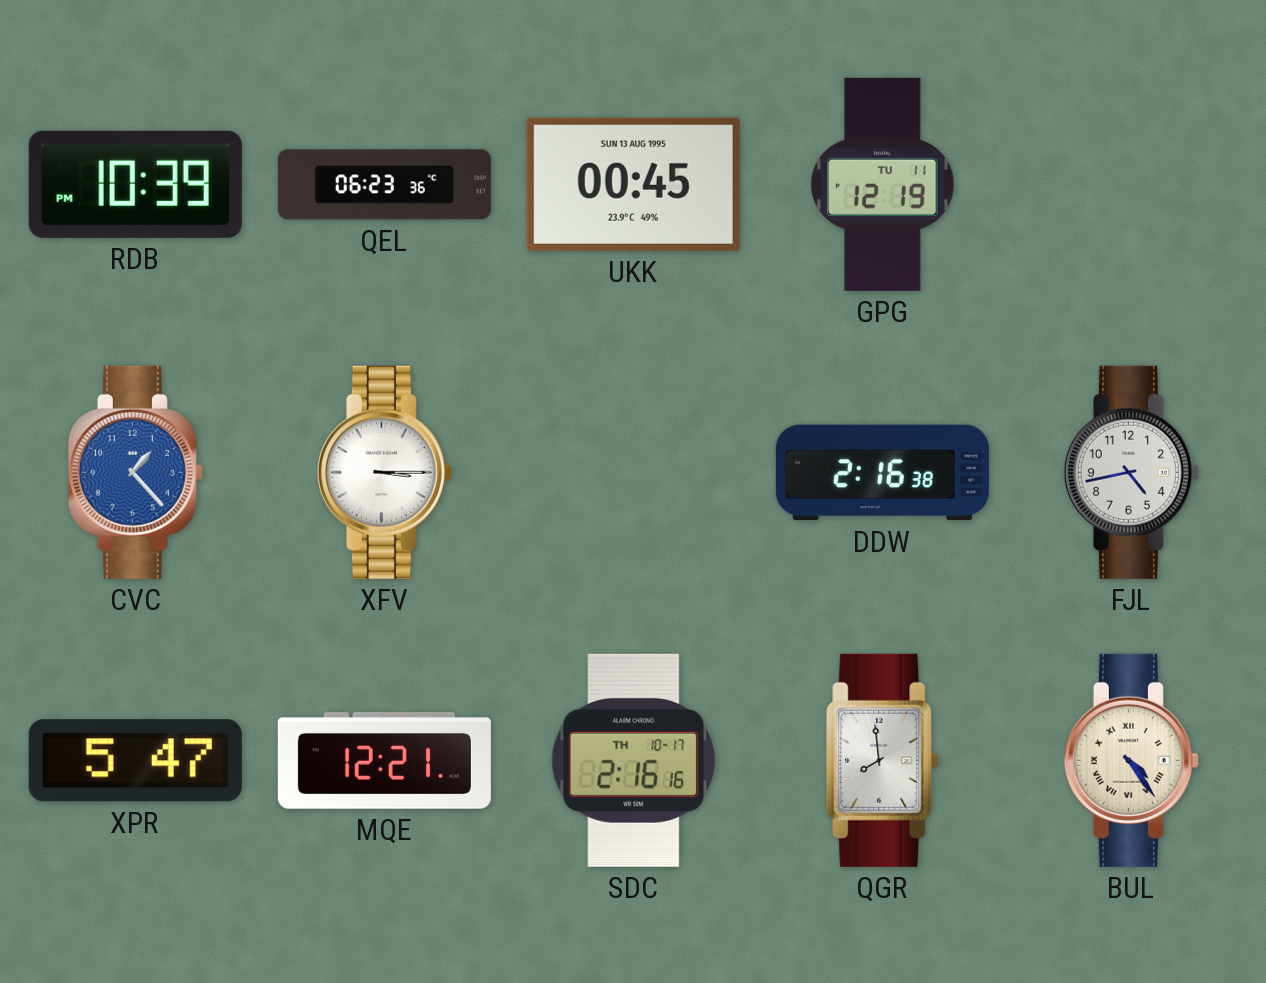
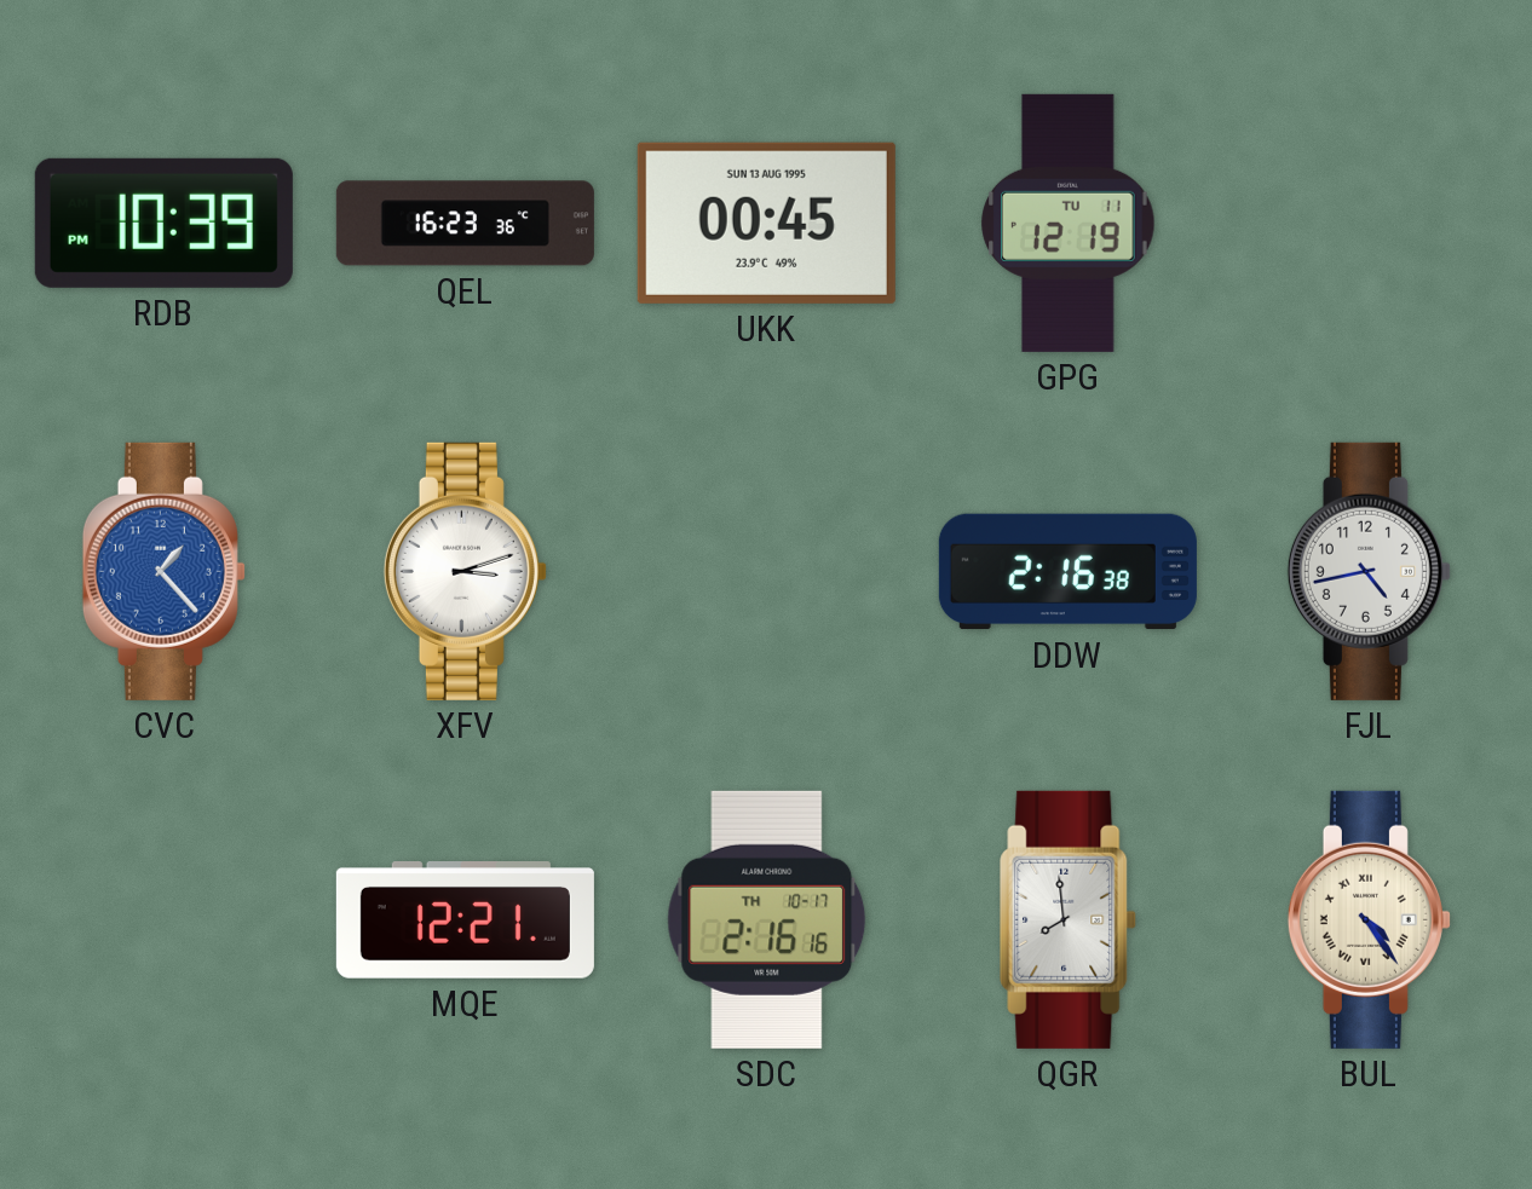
QEL: 06:23 -> 16:23 (465, 224)
XFV: 3:15 -> 3:12 (465, 571)
XPR: 5:47 -> none (135, 761)
